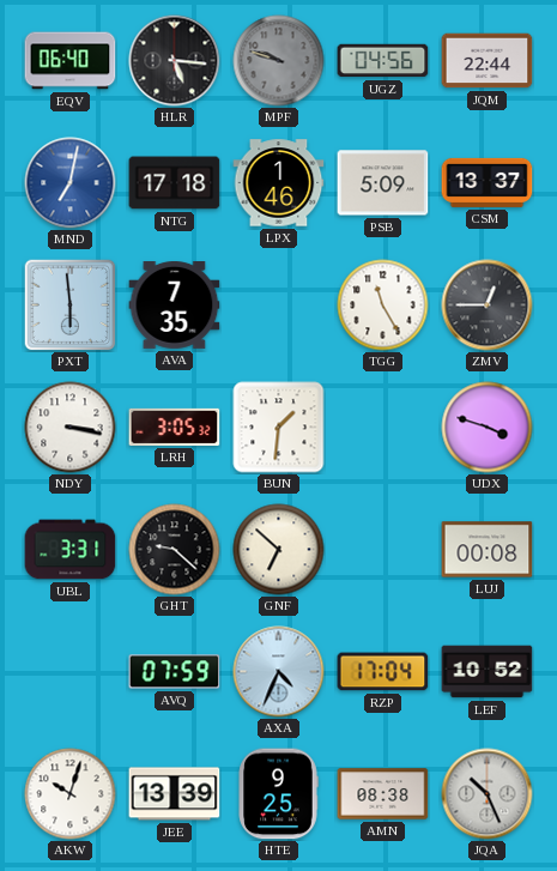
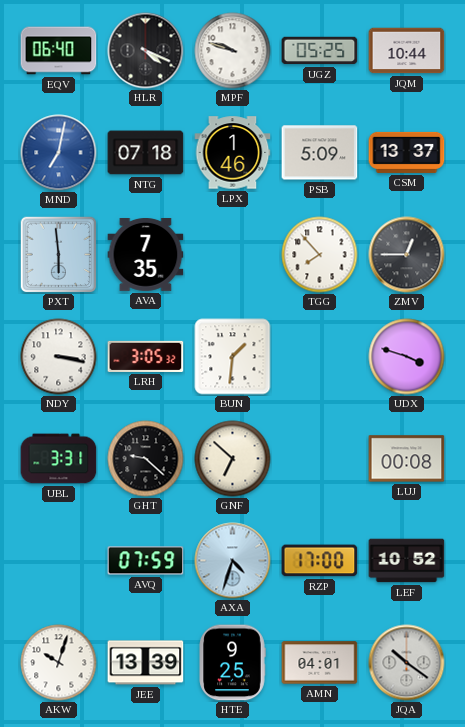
HLR: 5:16 -> 4:19 (146, 51)
MPF dial: grey -> white (233, 51)
UGZ: 04:56 -> 05:25 (320, 51)
JQM: 22:44 -> 10:44 (407, 51)
NTG: 17:18 -> 07:18 (146, 153)
TGG: 11:25 -> 7:53 (320, 255)
AXA: 4:34 -> 4:33 (233, 561)
RZP: 17:04 -> 17:00 (320, 561)
AMN: 08:38 -> 04:01 (320, 663)
JQA: 10:26 -> 10:21 (407, 663)
